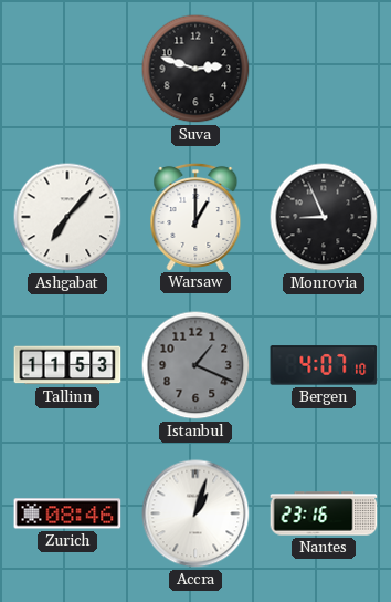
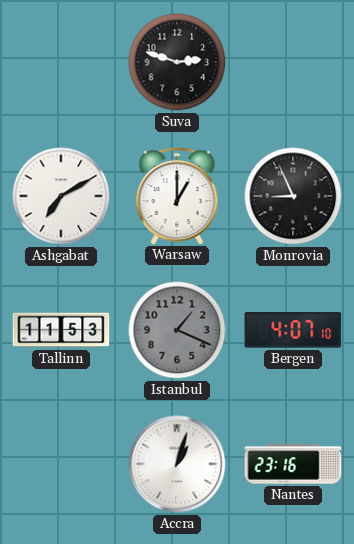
Ashgabat: 7:07 -> 7:10 (61, 196)
Zurich: 08:46 -> none (67, 513)
